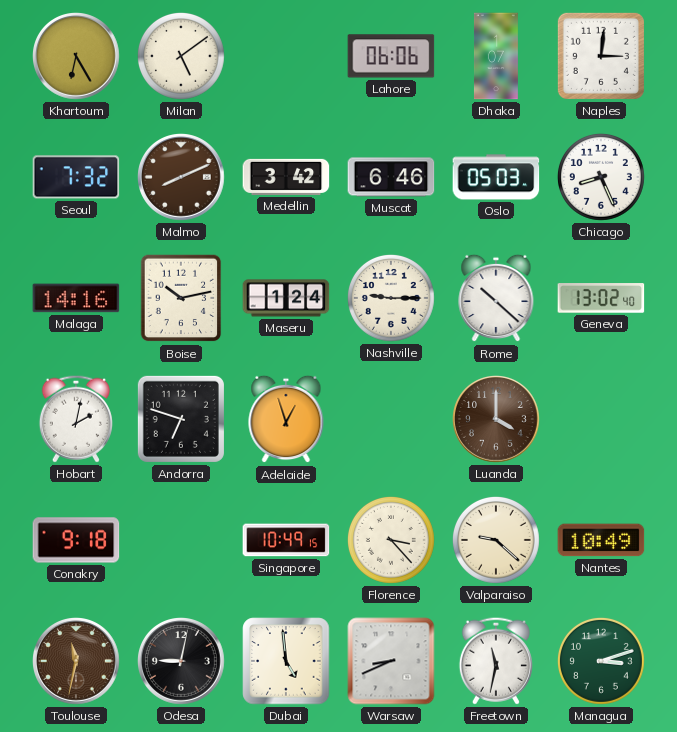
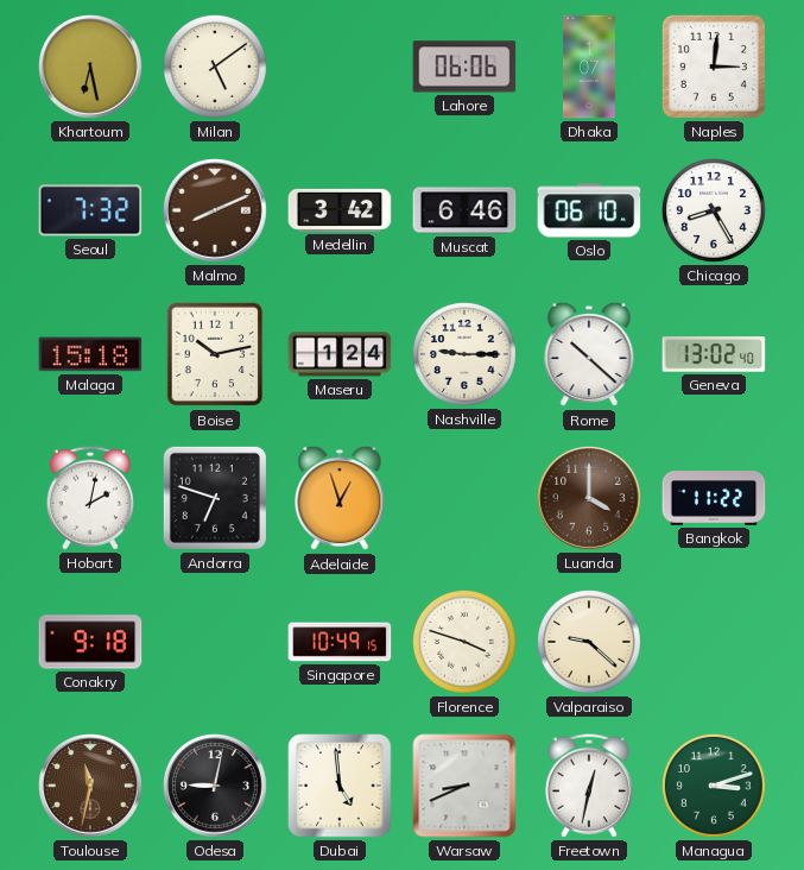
Khartoum: 6:25 -> 6:28 (91, 68)
Oslo: 05:03 -> 06:10 (589, 210)
Chicago: 8:26 -> 8:25 (714, 210)
Malaga: 14:16 -> 15:18 (90, 354)
Bangkok: none -> 11:22 (714, 498)
Florence: 3:23 -> 3:48 (464, 642)
Nantes: 10:49 -> none (601, 540)
Freetown: 11:32 -> 12:32 (589, 786)
